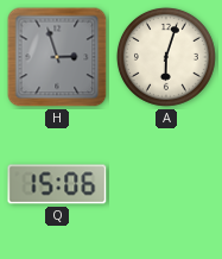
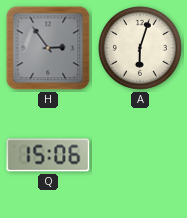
H: 2:57 -> 2:54 (48, 48)
